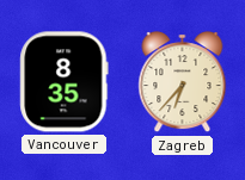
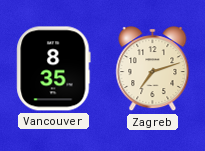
Zagreb: 6:37 -> 7:12 (153, 69)
